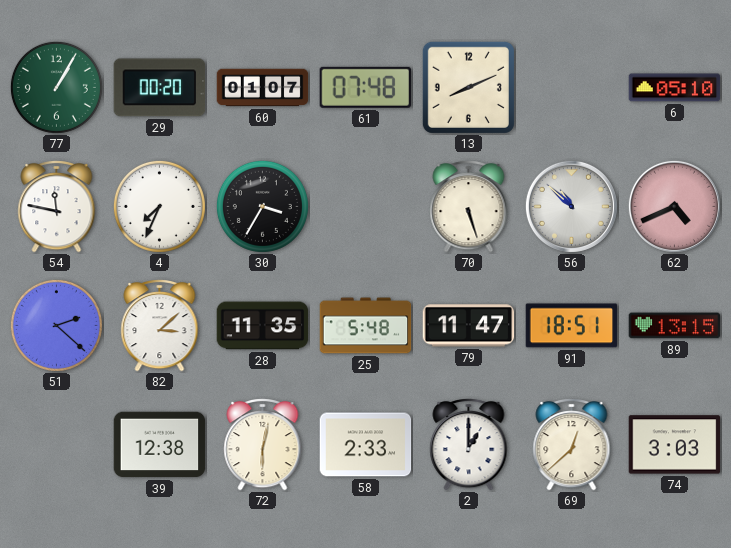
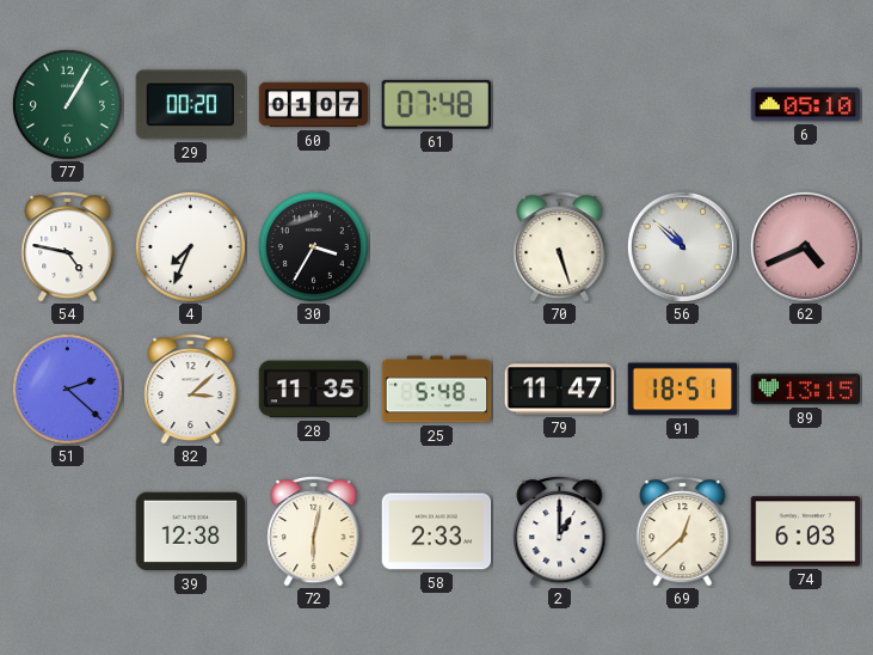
13: 8:11 -> none (468, 87)
54: 11:47 -> 4:47 (68, 246)
74: 3:03 -> 6:03 (806, 532)
